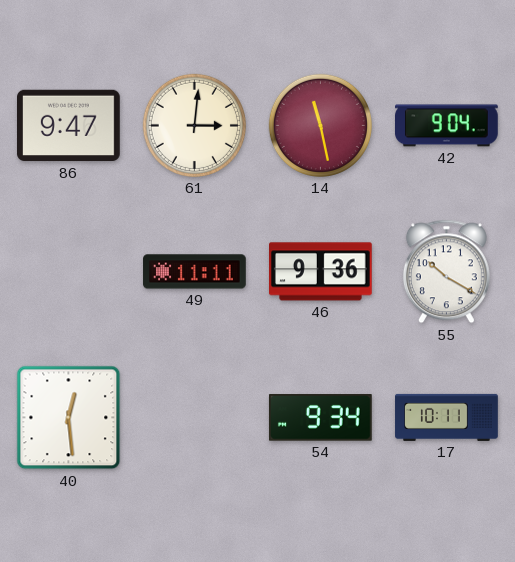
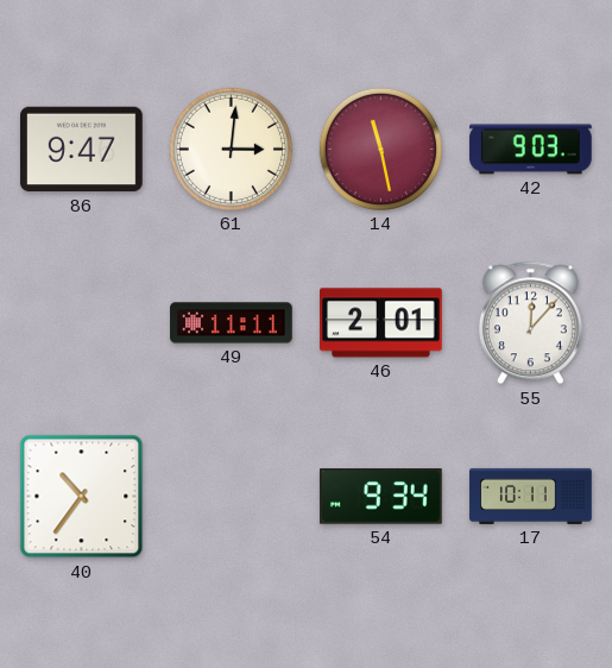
42: 9:04 -> 9:03 (531, 150)
46: 9:36 -> 2:01 (381, 323)
55: 10:20 -> 12:07 (530, 323)
40: 12:29 -> 10:36 (82, 497)
